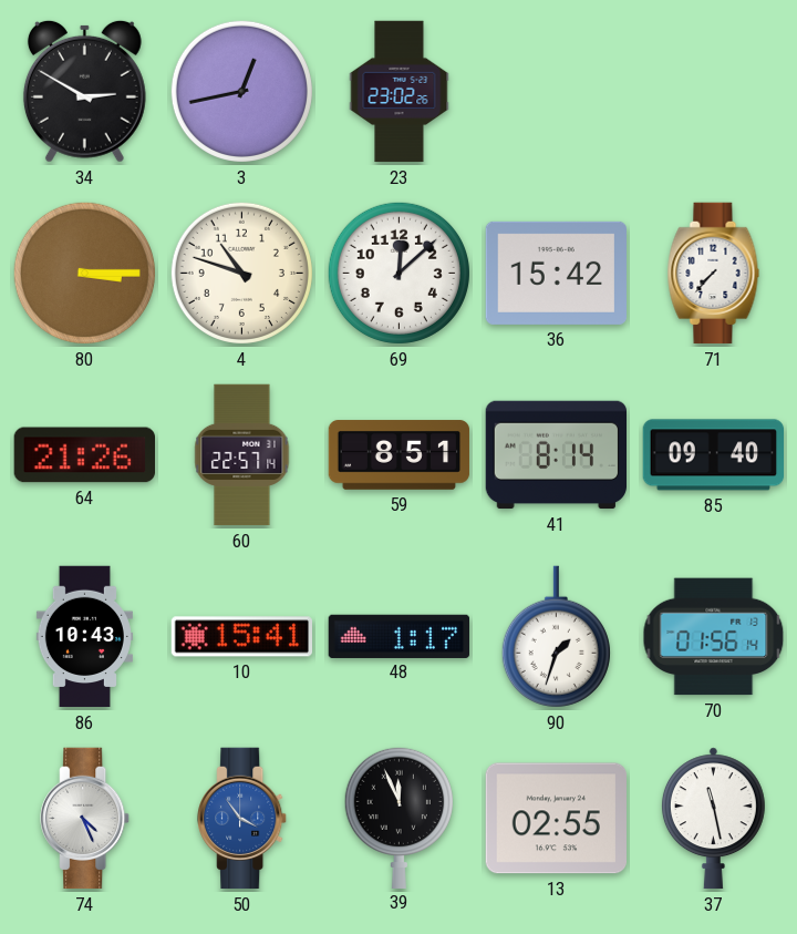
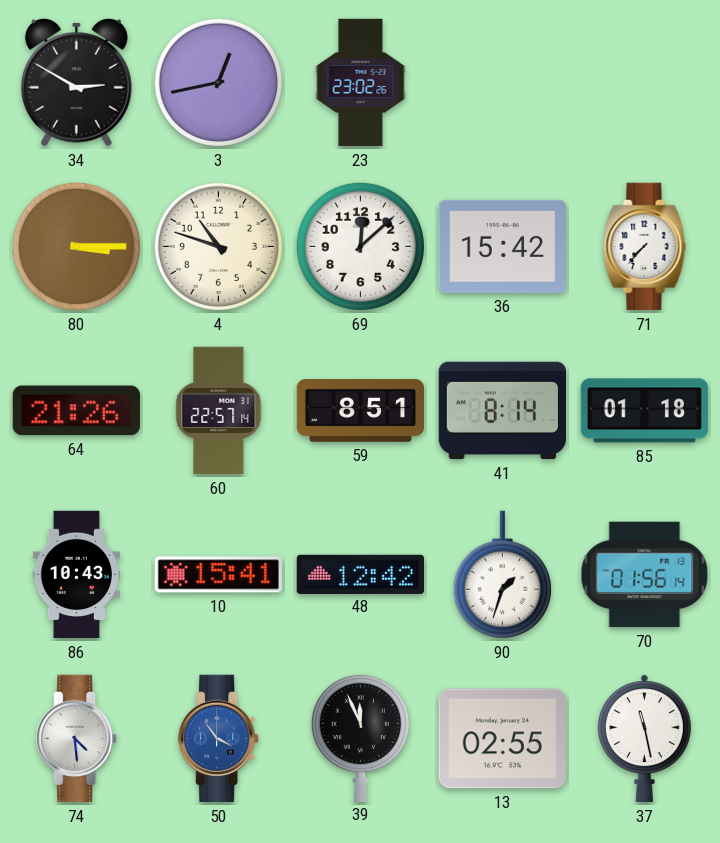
85: 09:40 -> 01:18 (645, 411)
48: 1:17 -> 12:42 (361, 574)
74: 4:26 -> 4:29 (77, 739)
